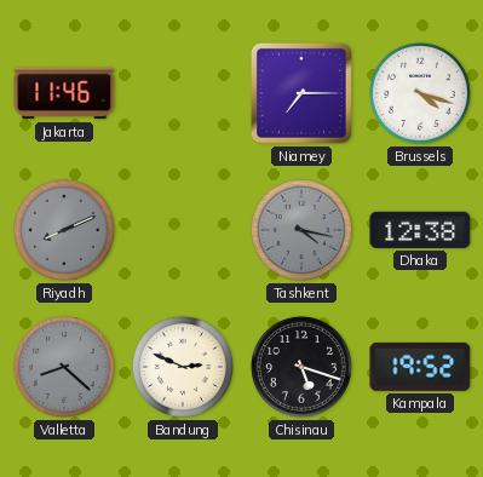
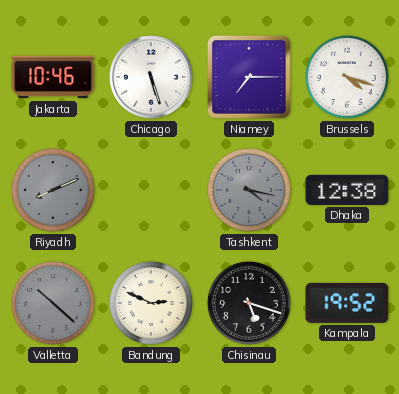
Jakarta: 11:46 -> 10:46 (53, 77)
Chicago: none -> 5:27 (151, 77)
Valletta: 8:22 -> 10:22 (53, 303)
